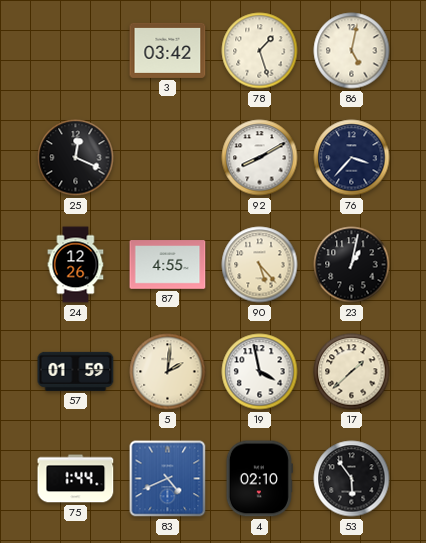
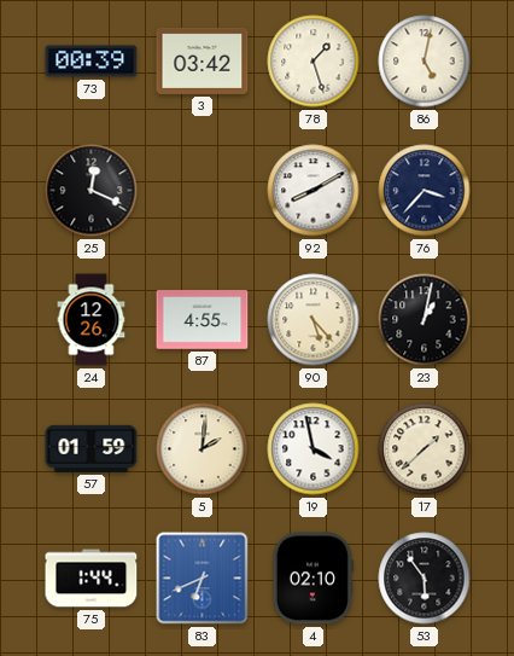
73: none -> 00:39 (92, 62)
83: 4:41 -> 6:41 (203, 579)
